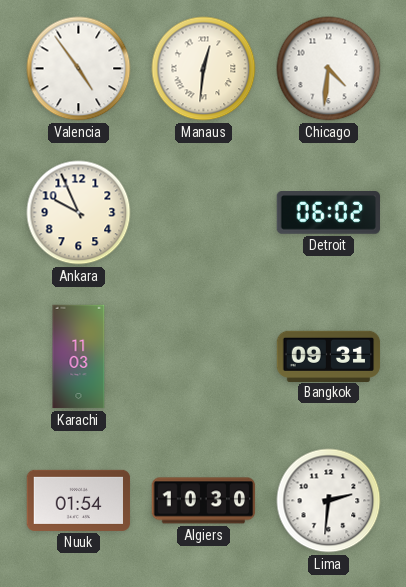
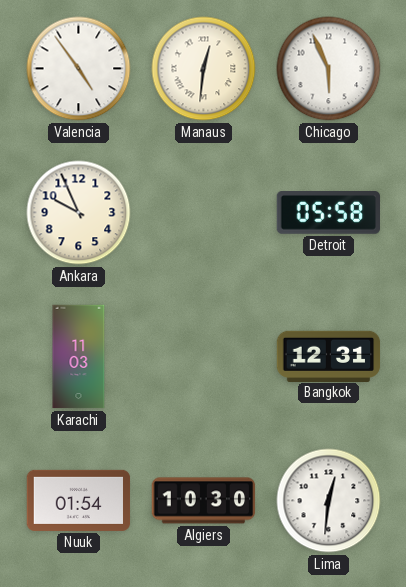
Chicago: 4:31 -> 5:56 (329, 69)
Detroit: 06:02 -> 05:58 (328, 213)
Bangkok: 09:31 -> 12:31 (329, 356)
Lima: 2:31 -> 12:31 (329, 501)
